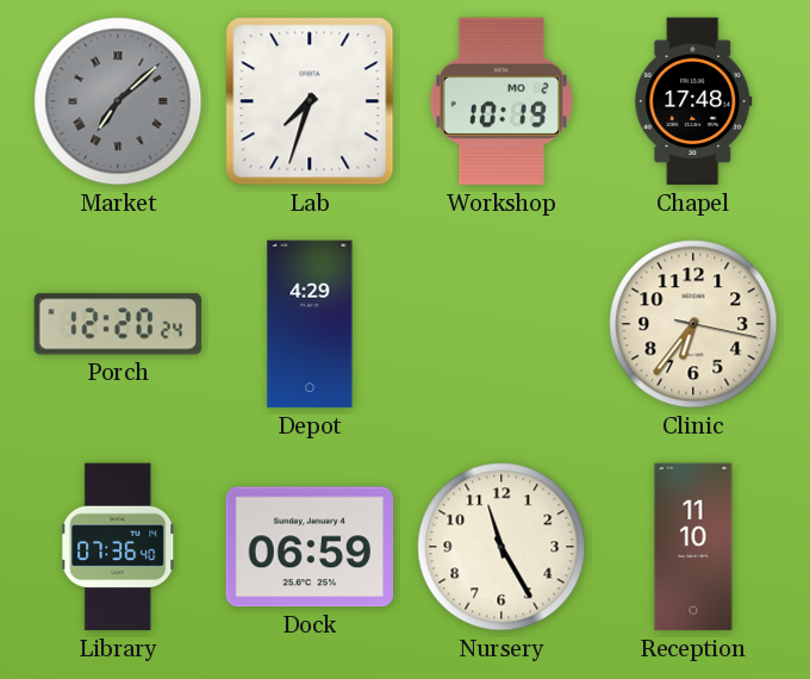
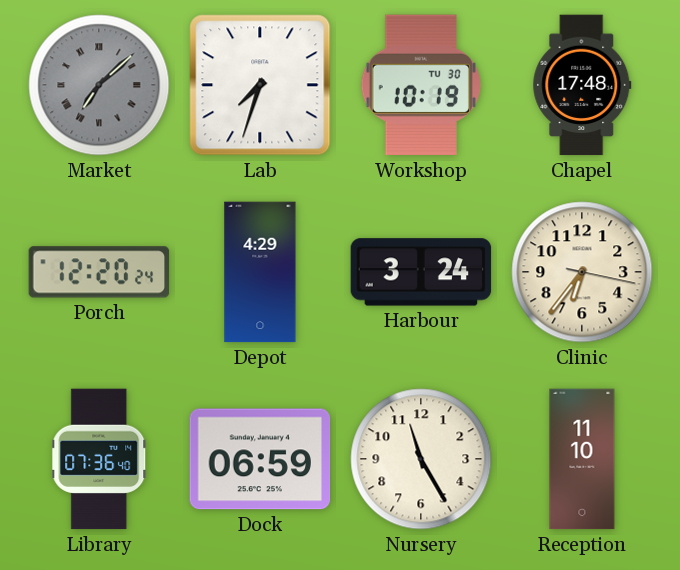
Workshop date: MO 2 -> TU 30 (421, 85)
Harbour: none -> 3:24 (421, 272)
